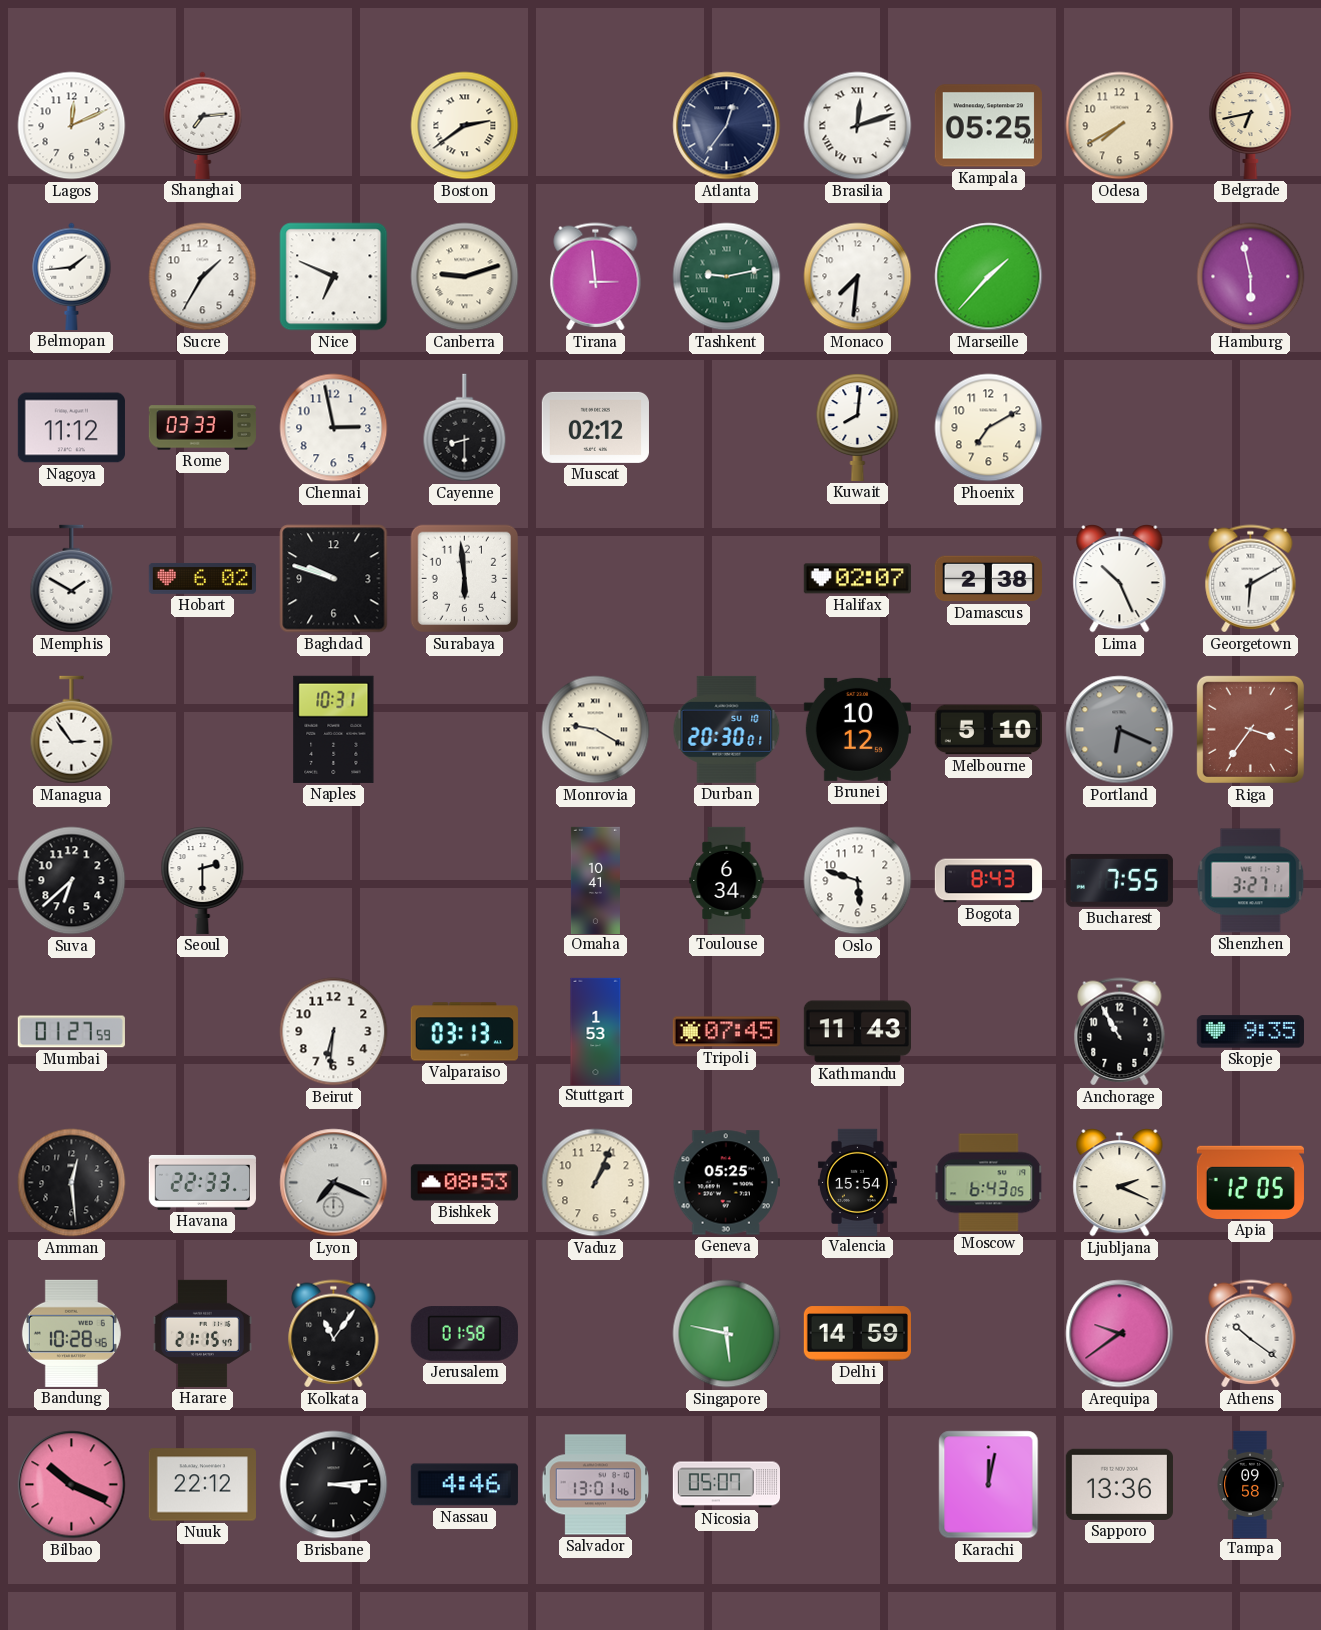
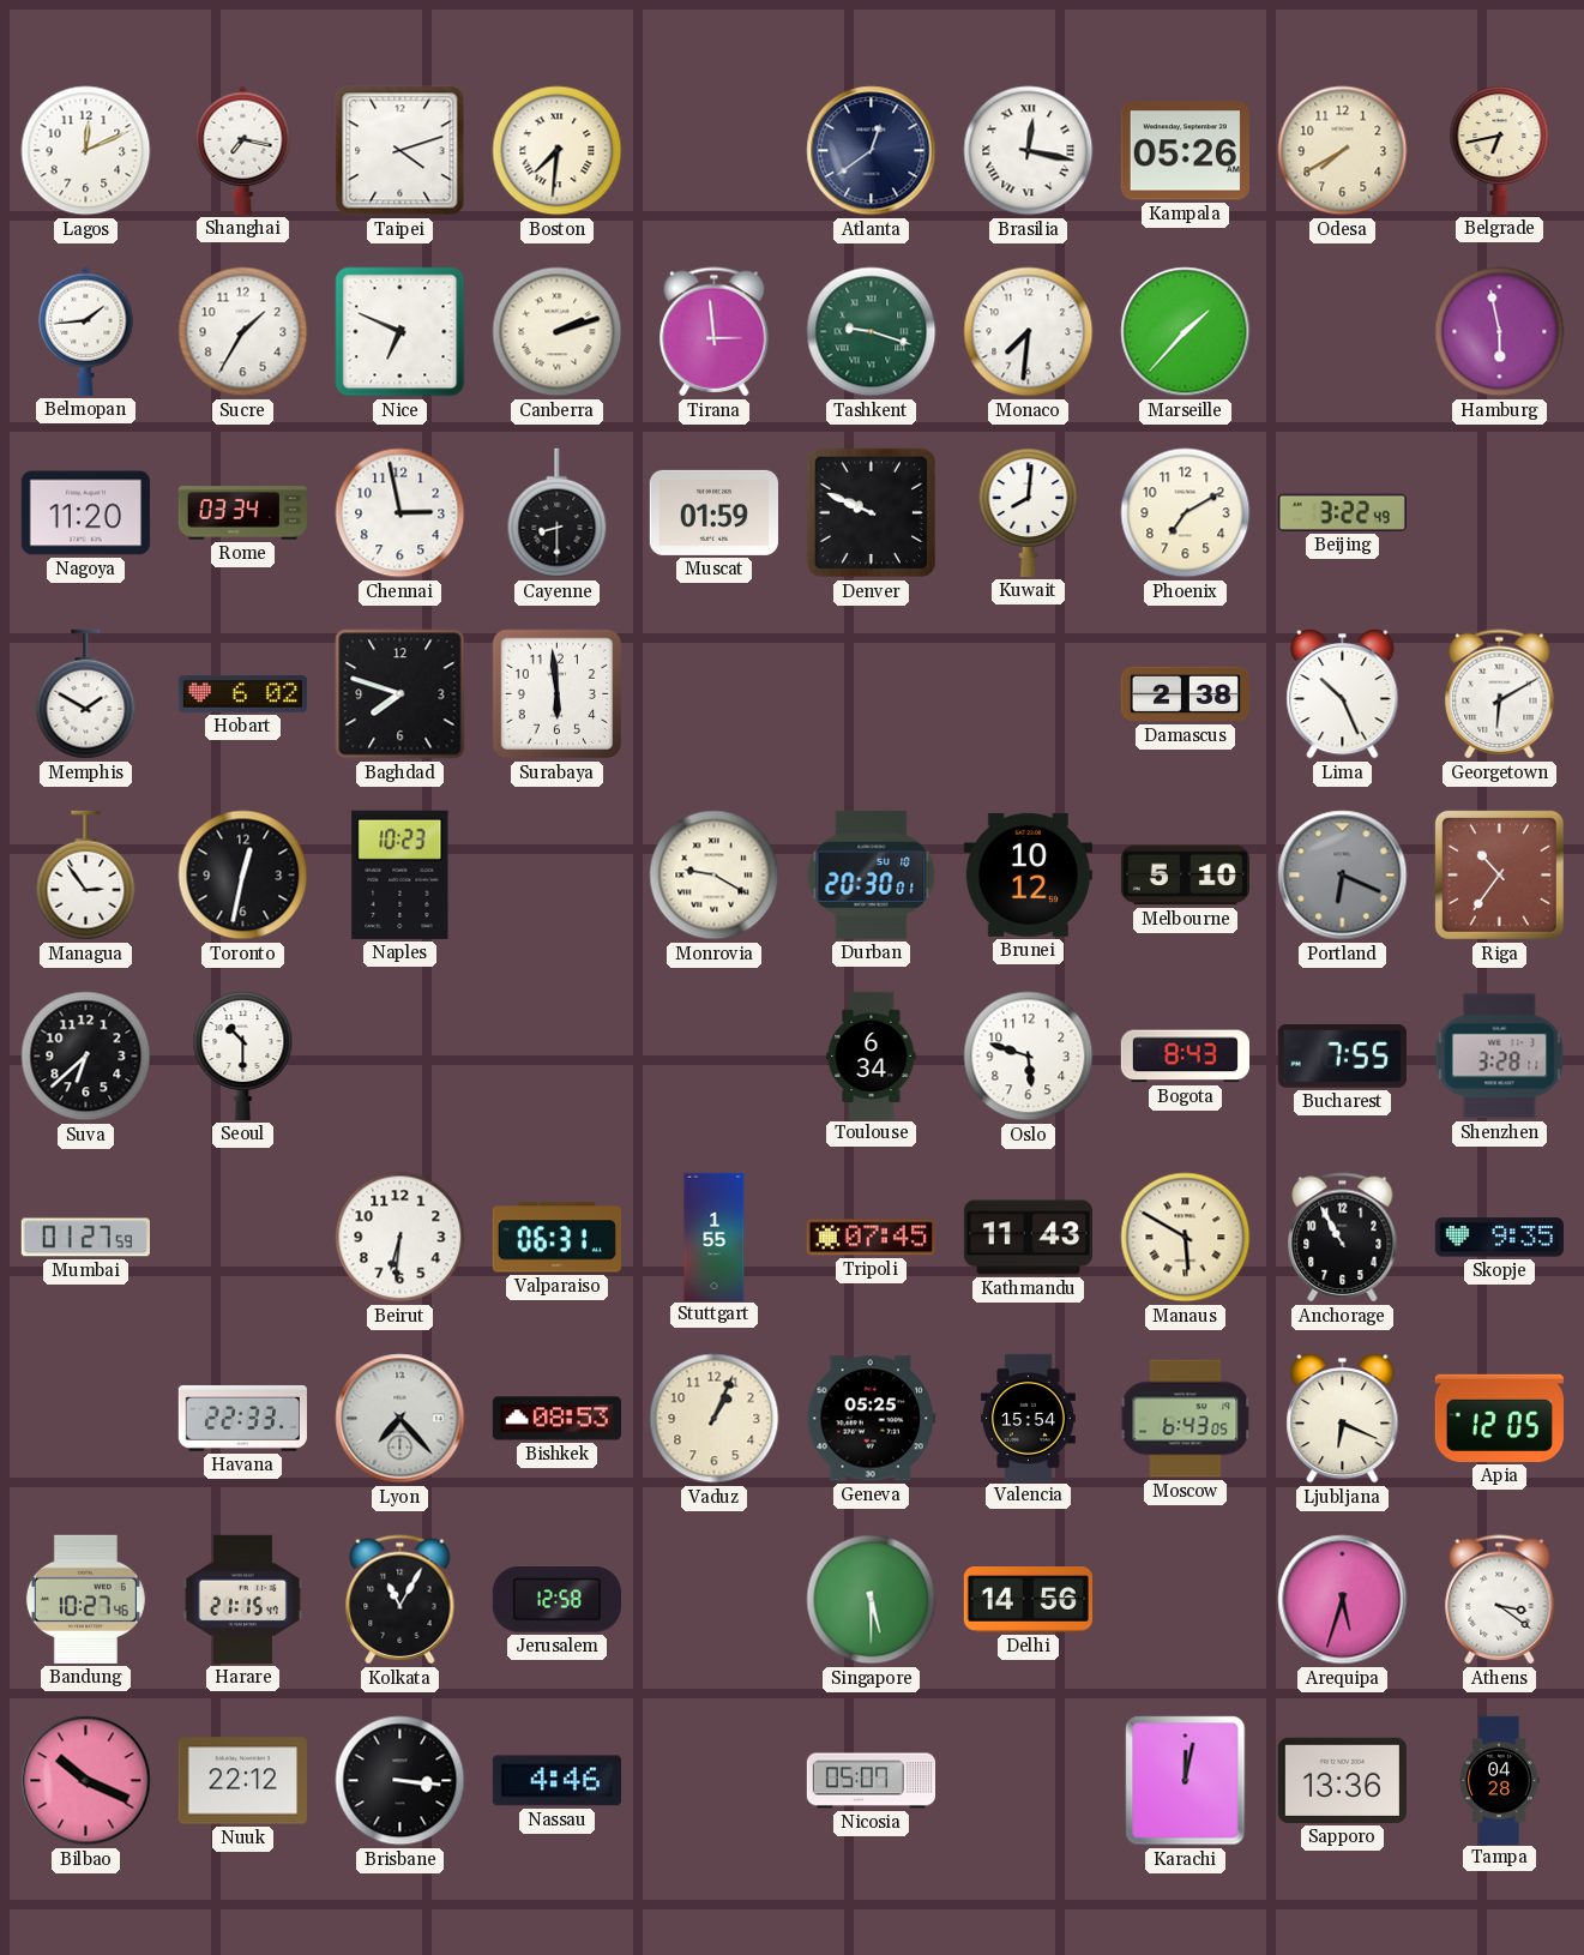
Shanghai: 7:14 -> 7:17 (243, 150)
Taipei: none -> 4:12 (400, 151)
Boston: 2:39 -> 7:31 (558, 151)
Atlanta: 12:36 -> 12:39 (872, 151)
Brasilia: 12:12 -> 12:17 (1029, 151)
Kampala: 05:25 -> 05:26 (1185, 151)
Canberra: 9:12 -> 2:12 (558, 332)
Tashkent: 9:13 -> 9:18 (872, 332)
Nagoya: 11:12 -> 11:20 (85, 513)
Rome: 03:33 -> 03:34 (242, 513)
Muscat: 02:12 -> 01:59 (713, 512)
Denver: none -> 9:49 (872, 513)
Beijing: none -> 3:22 (1342, 512)
Baghdad: 9:48 -> 7:48 (400, 694)
Halifax: 02:07 -> none (857, 579)
Toronto: none -> 12:32 (243, 876)
Naples: 10:31 -> 10:23 (400, 874)
Riga: 3:36 -> 10:36 (1499, 874)
Seoul: 2:30 -> 10:30 (243, 1055)
Omaha: 10:41 -> none (595, 880)
Shenzhen: 3:27 -> 3:28 (1500, 1057)
Valparaiso: 03:13 -> 06:31 (556, 1238)
Stuttgart: 1:53 -> 1:55 (715, 1237)
Manaus: none -> 5:50 (1186, 1238)
Amman: 12:29 -> none (72, 1183)
Lyon: 7:19 -> 7:23 (400, 1419)
Ljubljana: 2:19 -> 6:19 (1343, 1419)
Bandung: 10:28 -> 10:27 (85, 1599)
Kolkata: 11:06 -> 11:05 (400, 1600)
Jerusalem: 01:58 -> 12:58 (556, 1600)
Singapore: 5:47 -> 5:30 (872, 1600)
Delhi: 14:59 -> 14:56 (1028, 1600)
Arequipa: 9:39 -> 5:33 (1343, 1600)
Athens: 10:21 -> 3:21 (1500, 1600)
Brisbane: 3:14 -> 3:16 (400, 1781)
Salvador: 13:01 -> none (596, 1485)
Tampa: 09:58 -> 04:28 (1499, 1780)
